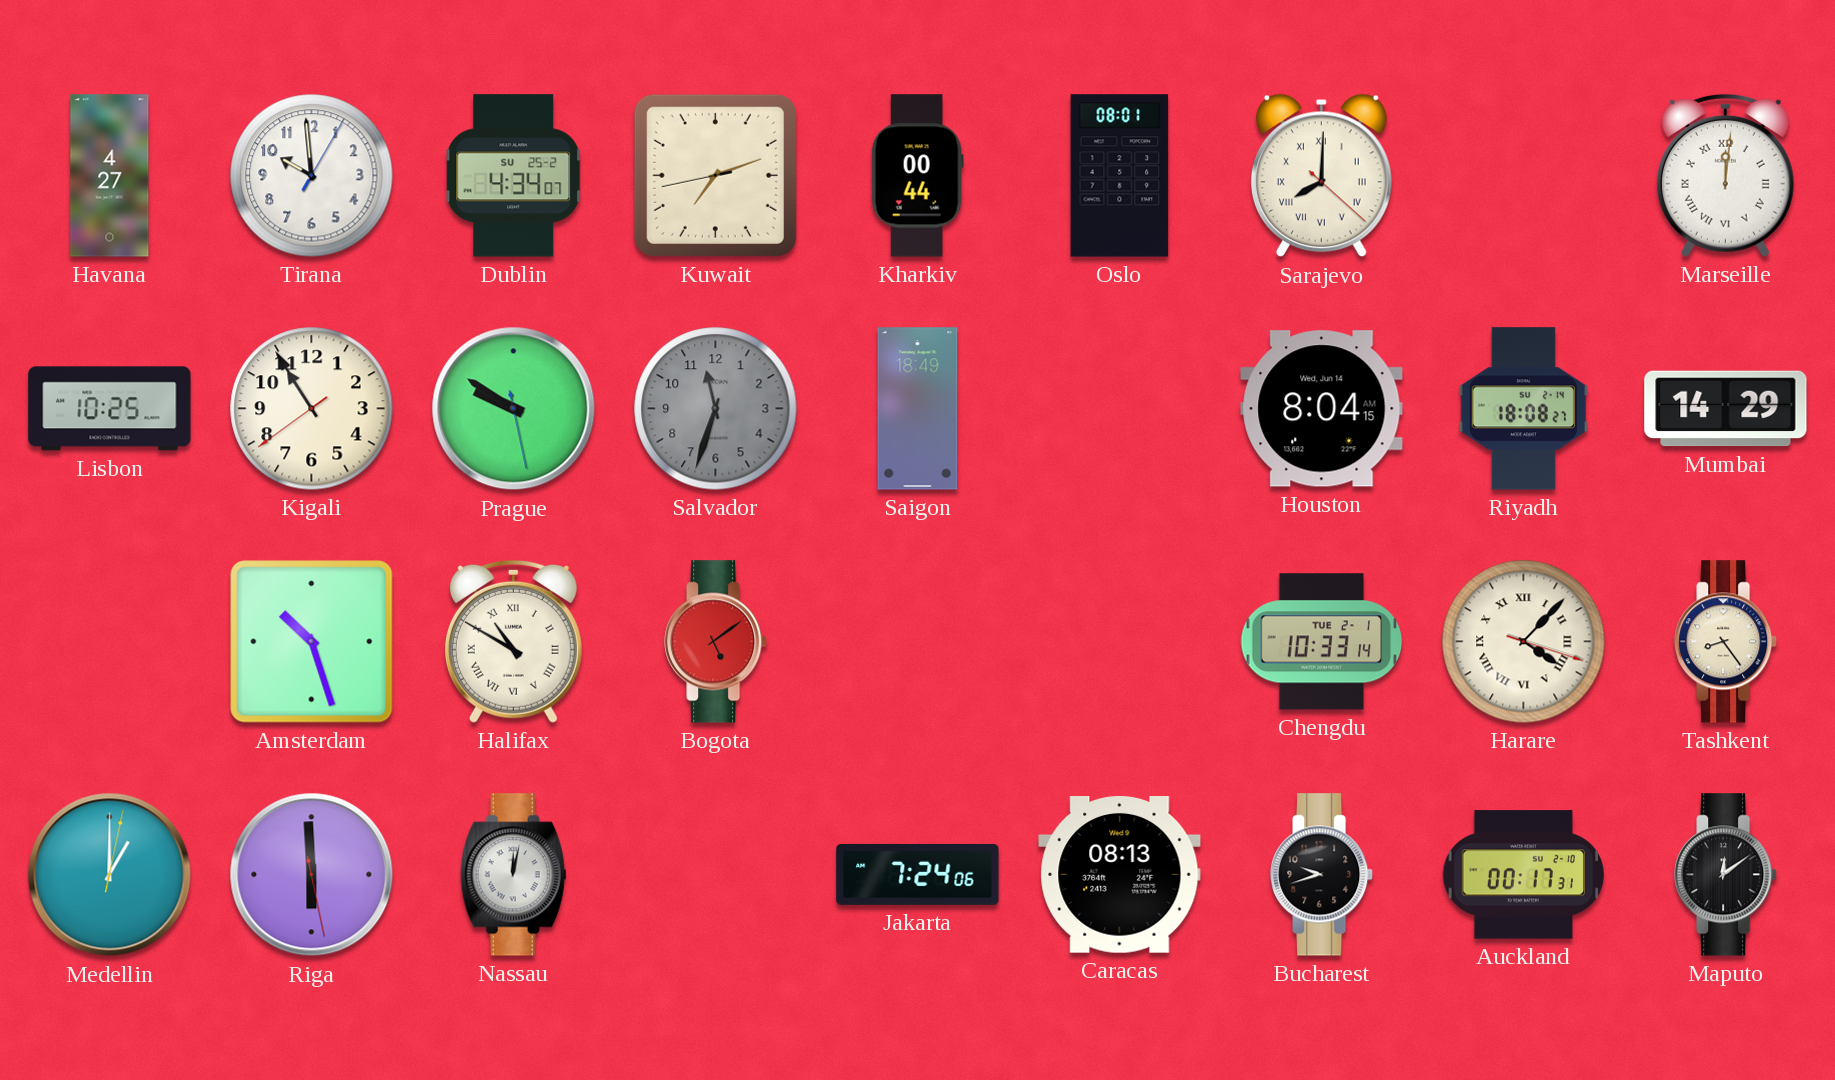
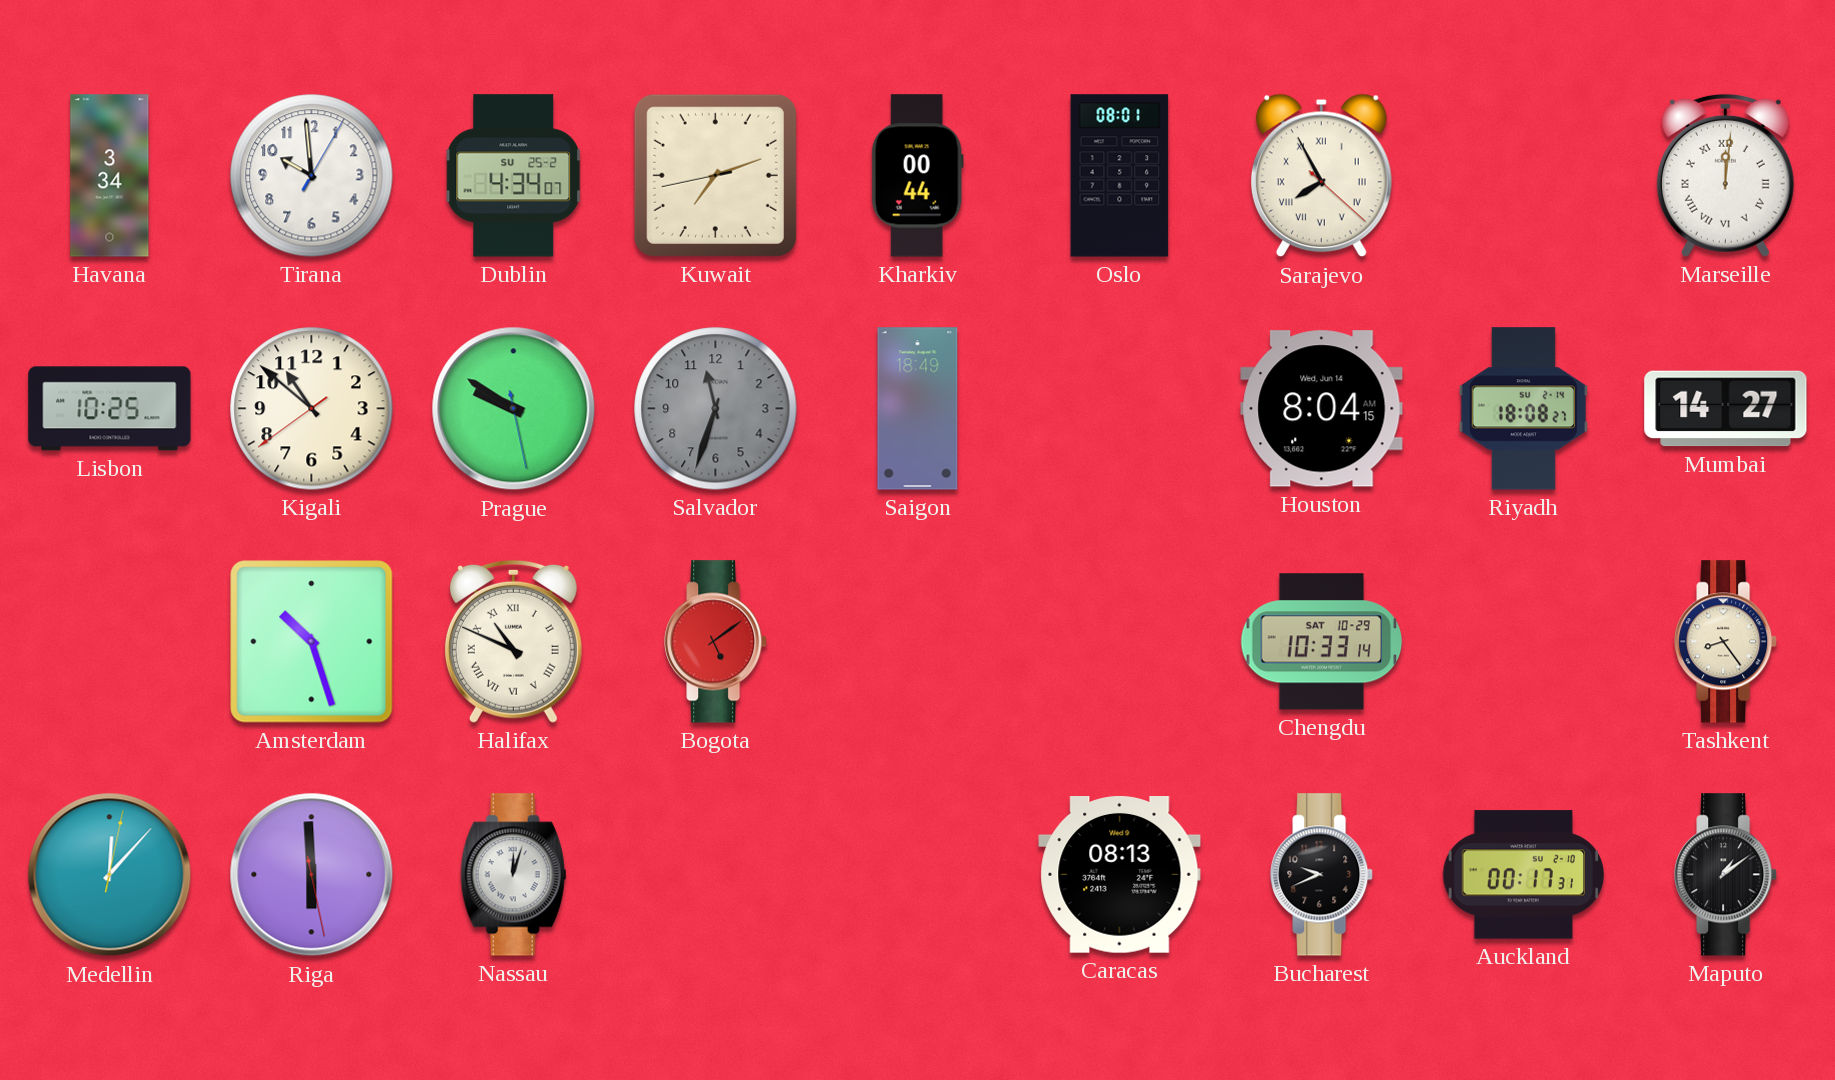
Havana: 4:27 -> 3:34 (110, 176)
Sarajevo: 8:00 -> 7:55 (1321, 176)
Kigali: 10:54 -> 10:51 (312, 409)
Mumbai: 14:29 -> 14:27 (1726, 409)
Halifax: 10:50 -> 10:49 (513, 641)
Chengdu date: TUE 2-1 -> SAT 10-29 (1322, 642)
Harare: 4:07 -> none (1524, 642)
Medellin: 1:00 -> 12:07 (110, 875)
Nassau: 12:02 -> 12:03 (514, 875)
Jakarta: 7:24 -> none (918, 874)
Bucharest: 9:42 -> 9:41 (1322, 875)
Maputo: 12:09 -> 1:09 (1726, 875)
